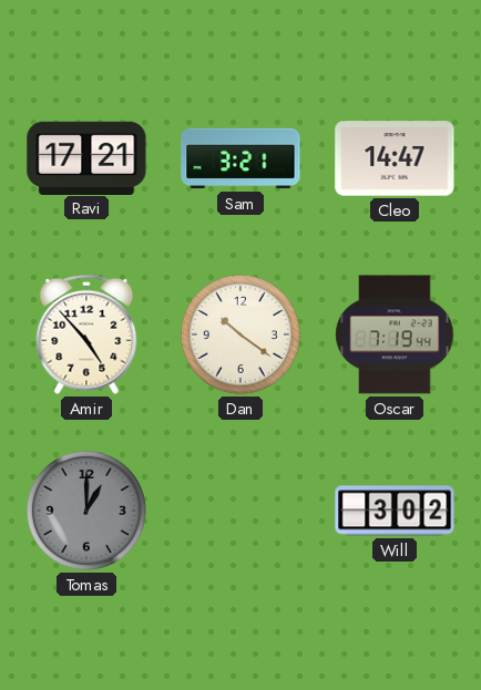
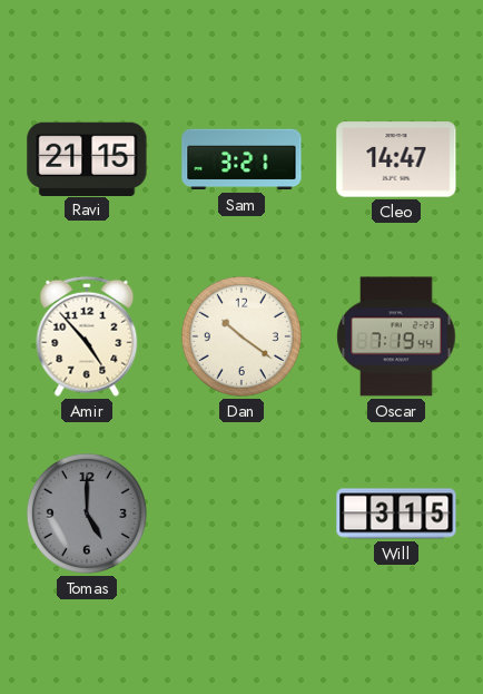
Ravi: 17:21 -> 21:15 (87, 158)
Tomas: 1:00 -> 5:00 (87, 514)
Will: 3:02 -> 3:15 (396, 514)
